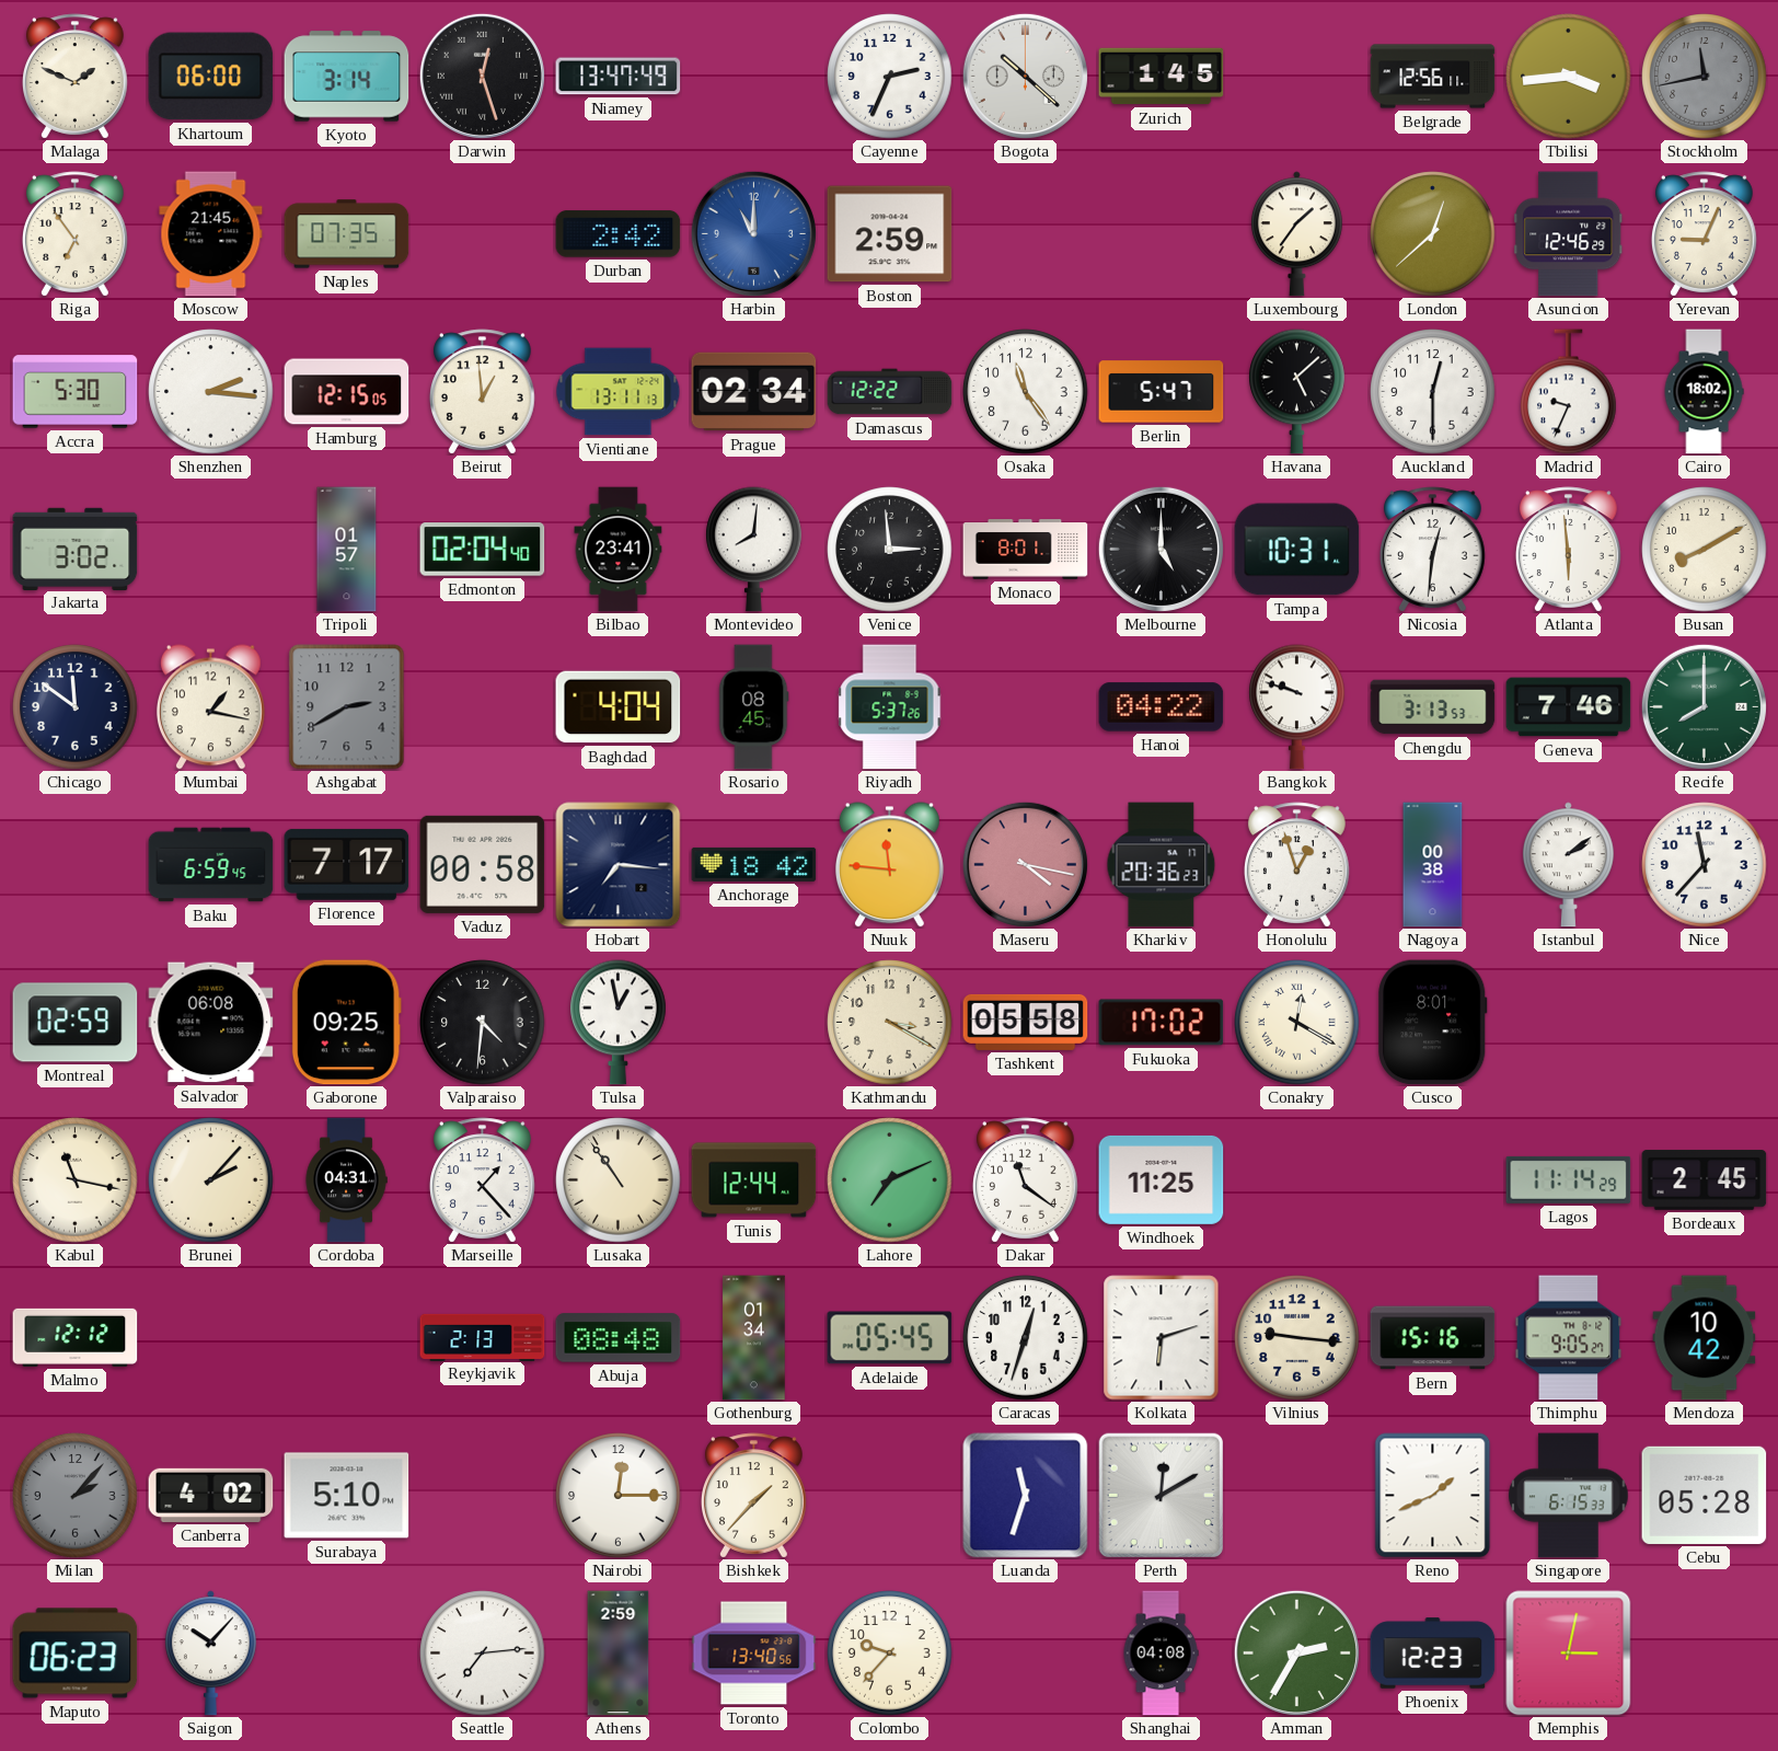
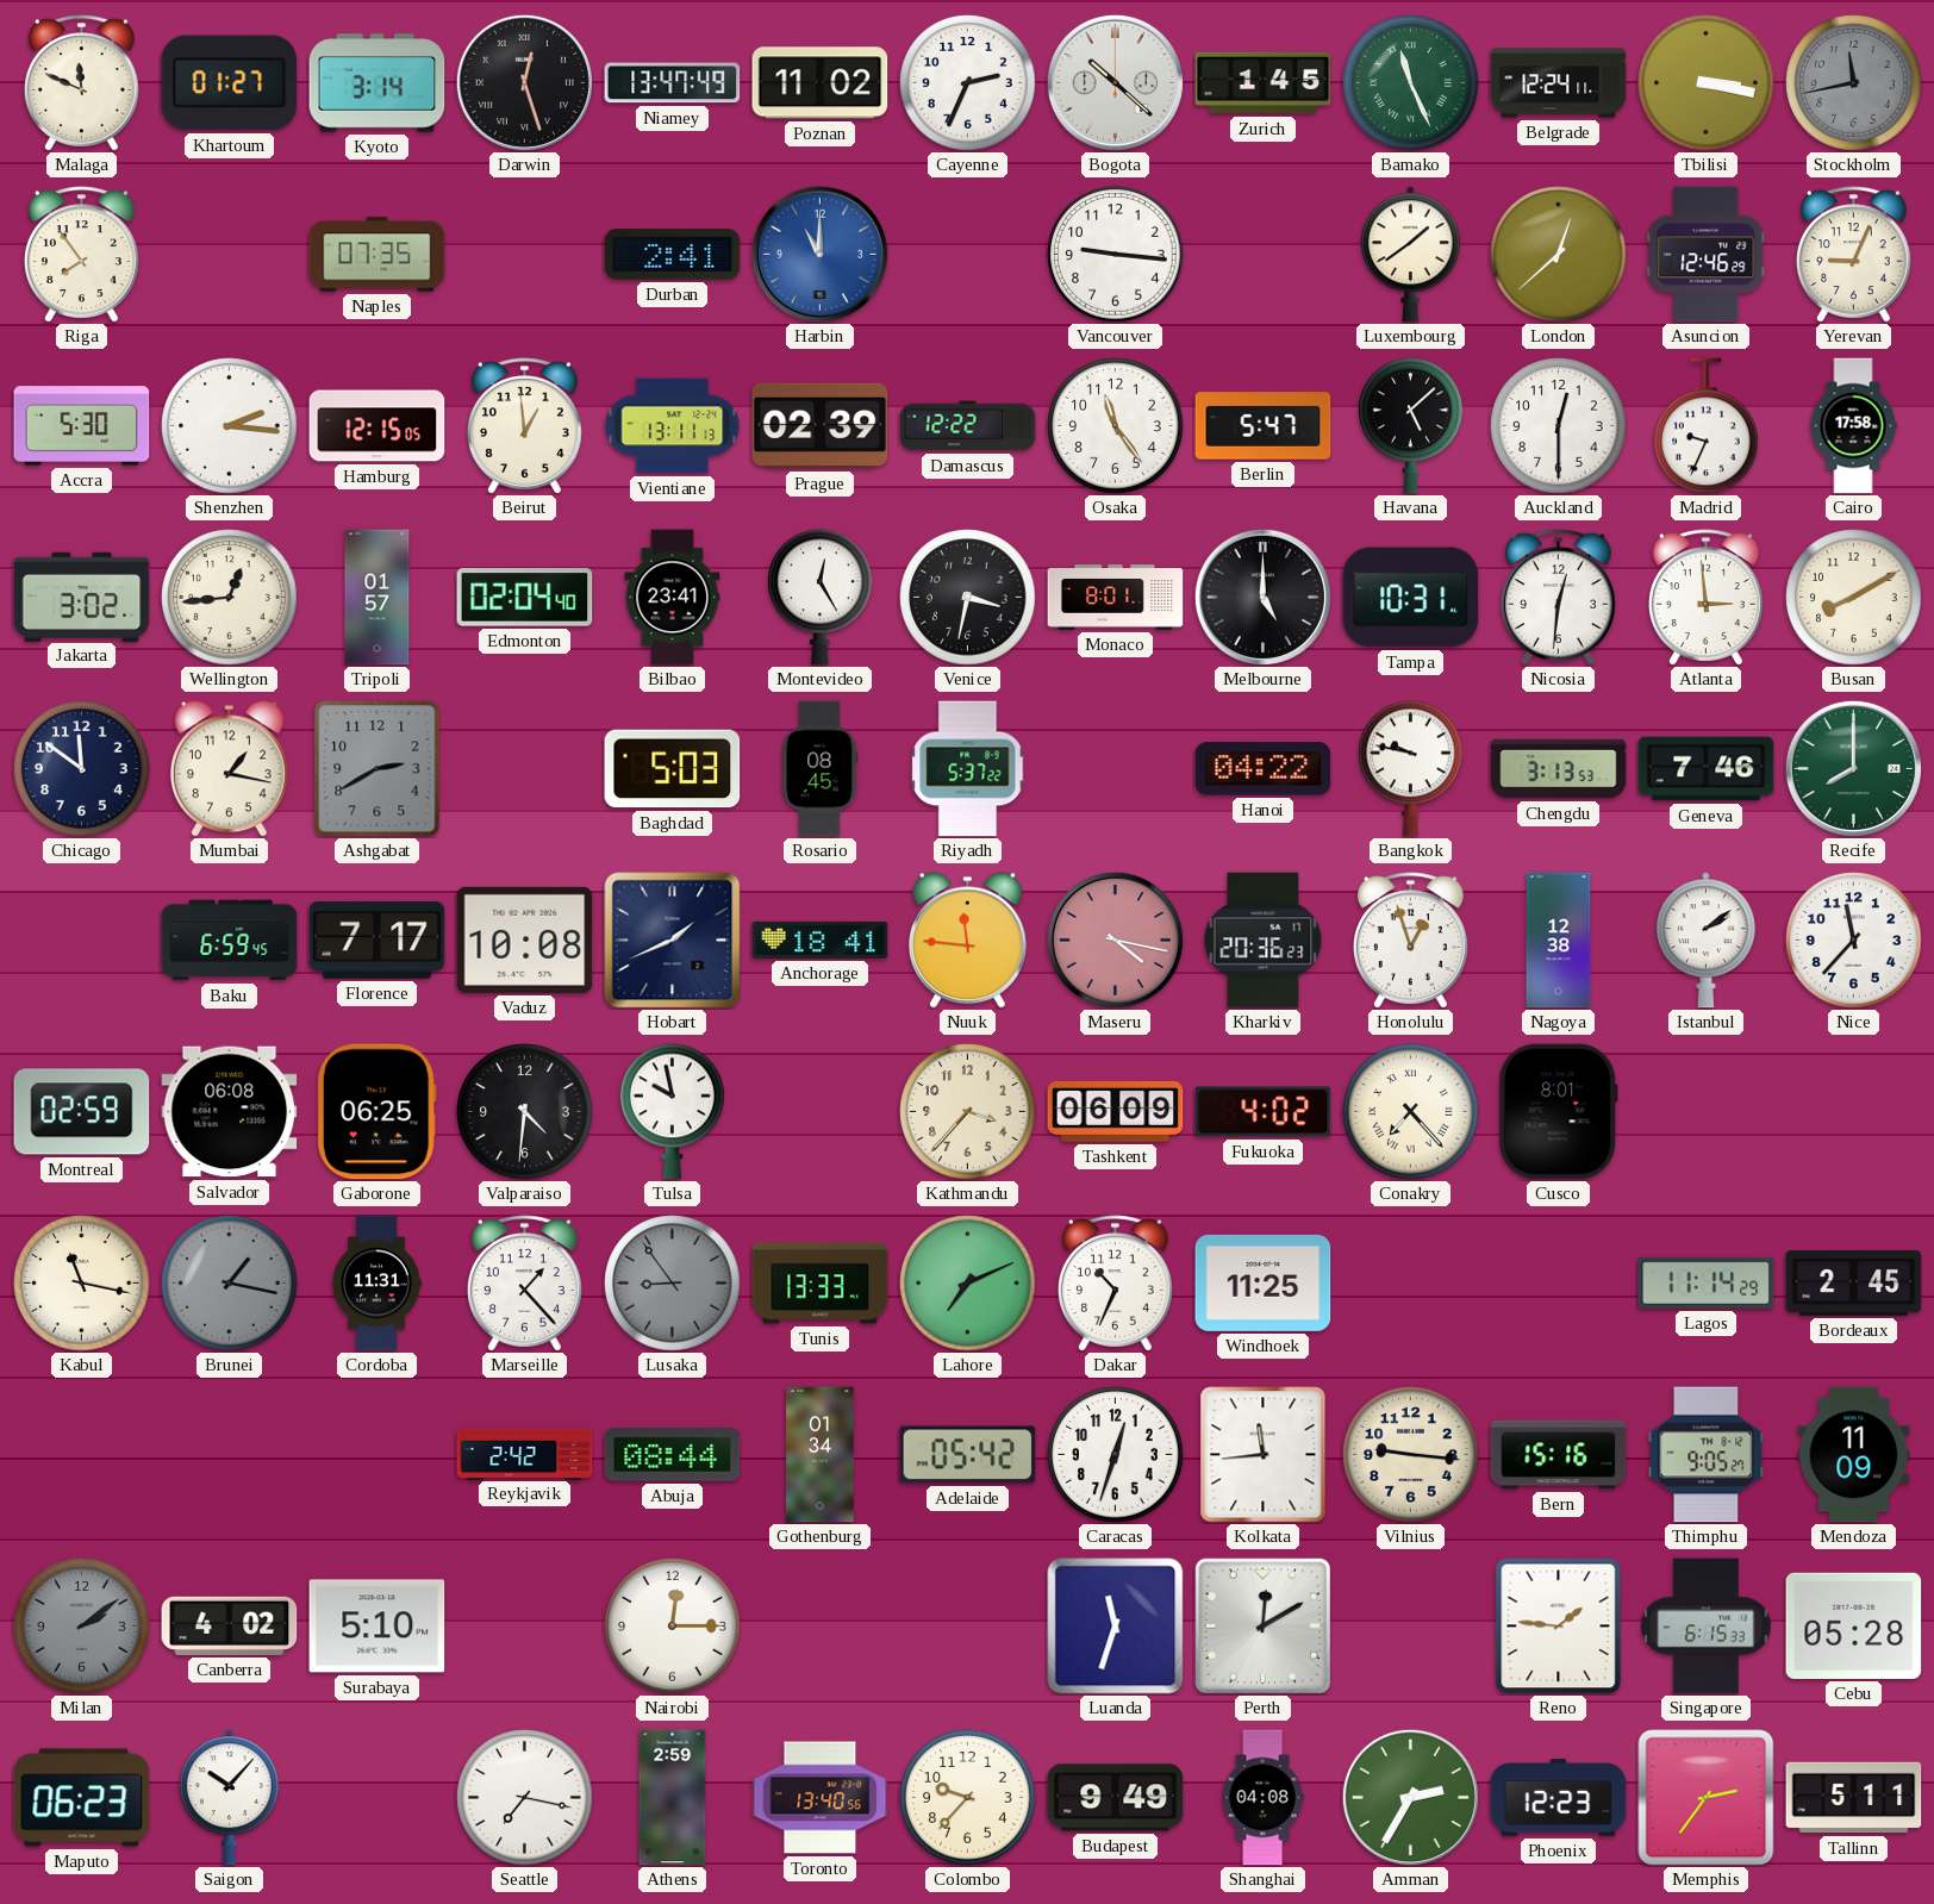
Malaga: 1:49 -> 11:49 (82, 83)
Khartoum: 06:00 -> 01:27 (230, 83)
Poznan: none -> 11:02 (821, 83)
Bamako: none -> 11:26 (1411, 83)
Belgrade: 12:56 -> 12:24 (1559, 83)
Tbilisi: 3:44 -> 3:17 (1707, 83)
Riga: 6:54 -> 7:54 (82, 255)
Moscow: 21:45 -> none (211, 234)
Durban: 2:42 -> 2:41 (673, 255)
Boston: 2:59 -> none (890, 234)
Vancouver: none -> 9:16 (1116, 255)
Luxembourg: 1:36 -> 1:39 (1410, 255)
Prague: 02:34 -> 02:39 (821, 426)
Cairo: 18:02 -> 17:58 (1853, 426)
Wellington: none -> 12:44 (230, 598)
Montevideo: 8:01 -> 12:25 (821, 598)
Venice: 2:59 -> 3:32 (968, 598)
Atlanta: 5:59 -> 2:59 (1707, 598)
Baghdad: 4:04 -> 5:03 (673, 769)
Riyadh: 5:37:26 -> 5:37:22 (968, 769)
Bangkok: 9:48 -> 9:47 (1411, 769)
Vaduz: 00:58 -> 10:08 (525, 939)
Hobart: 7:16 -> 1:41 (673, 941)
Anchorage: 18:42 -> 18:41 (821, 939)
Nagoya: 00:38 -> 12:38 (1559, 941)
Gaborone: 09:25 -> 06:25 (376, 1112)
Tulsa: 12:58 -> 9:58 (673, 1112)
Kathmandu: 3:20 -> 3:37 (968, 1112)
Tashkent: 05:58 -> 06:09 (1116, 1111)
Fukuoka: 17:02 -> 4:02 (1264, 1112)
Conakry: 12:20 -> 7:23 (1411, 1112)
Brunei: 2:07 -> 1:17 (230, 1284)
Brunei dial: cream -> grey (230, 1284)
Cordoba: 04:31 -> 11:31 (376, 1284)
Lusaka: 10:54 -> 8:54 (673, 1284)
Lusaka dial: cream -> grey (673, 1284)
Tunis: 12:44 -> 13:33 (821, 1284)
Dakar: 11:21 -> 10:34 (1116, 1284)
Malmo: 12:12 -> none (76, 1337)
Reykjavik: 2:13 -> 2:42 (525, 1454)
Abuja: 08:48 -> 08:44 (673, 1455)
Adelaide: 05:45 -> 05:42 (968, 1455)
Kolkata: 6:12 -> 11:44 (1264, 1455)
Mendoza: 10:42 -> 11:09 (1854, 1455)
Milan: 2:07 -> 2:09 (82, 1627)
Bishkek: 1:37 -> none (754, 1496)
Reno: 1:41 -> 1:46 (1559, 1627)
Seattle: 7:14 -> 7:17 (525, 1798)
Budapest: none -> 9:49 (1116, 1798)
Memphis: 3:02 -> 2:36 (1707, 1798)
Tallinn: none -> 5:11 (1854, 1798)
